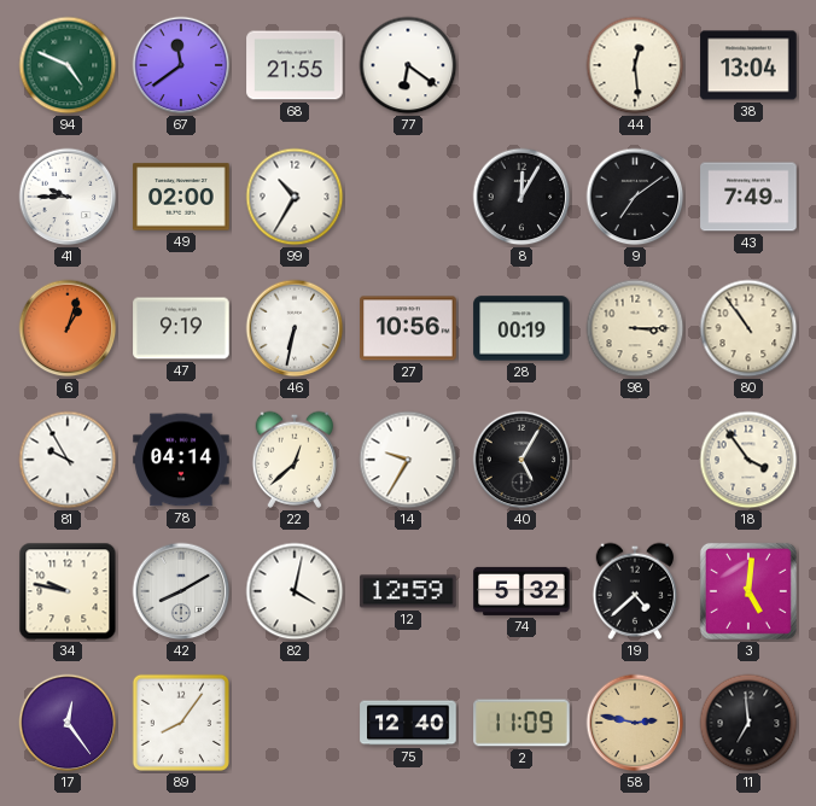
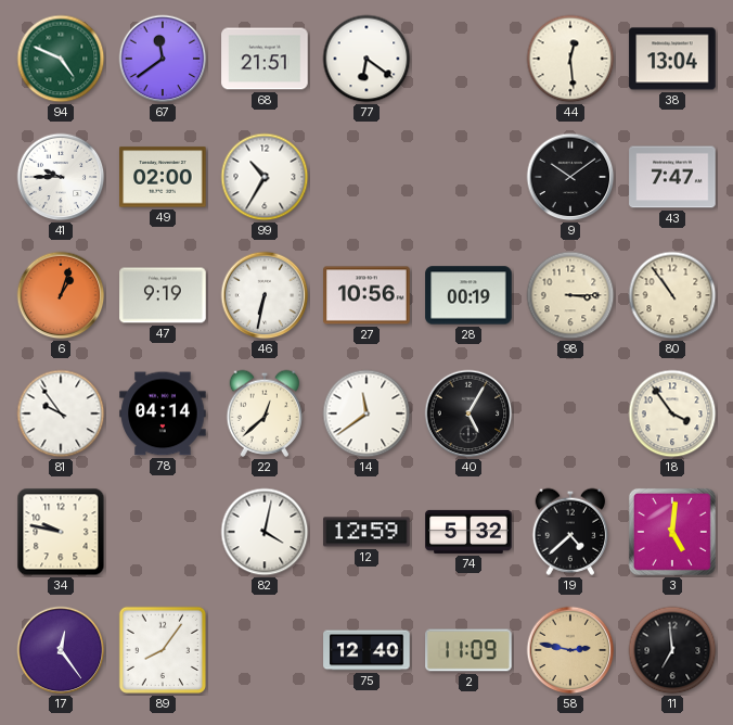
68: 21:55 -> 21:51 (265, 59)
8: 12:05 -> none (521, 197)
9: 7:09 -> 10:09 (570, 177)
43: 7:49 -> 7:47 (672, 177)
81: 9:55 -> 9:54 (61, 414)
14: 9:35 -> 11:39 (366, 414)
42: 8:10 -> none (181, 591)
